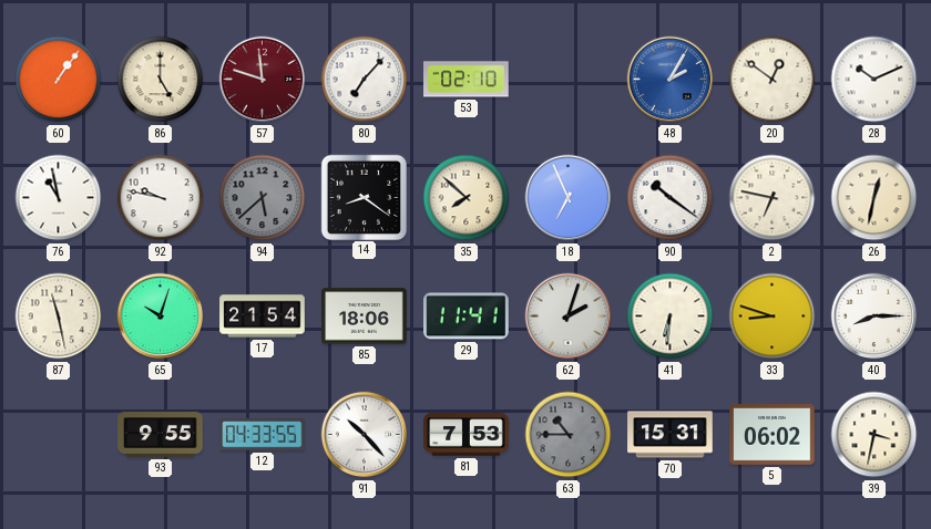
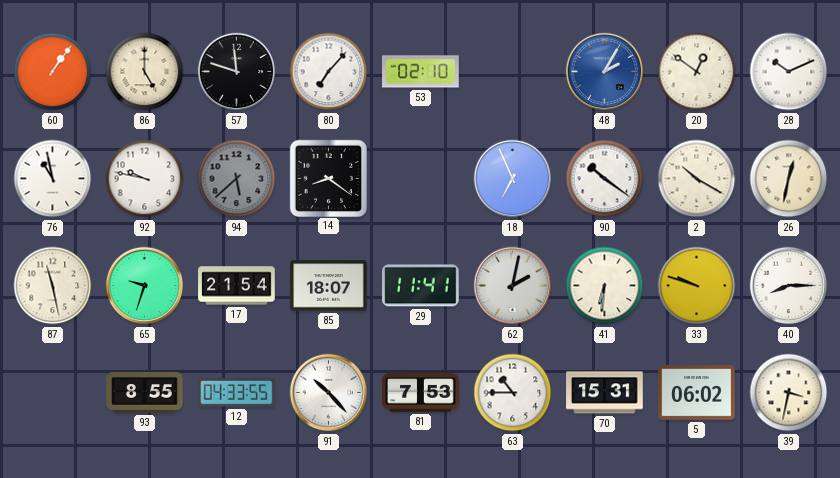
57 dial: burgundy -> black (237, 72)
35: 7:52 -> none (467, 198)
2: 6:47 -> 10:20 (697, 179)
65: 10:03 -> 9:33 (145, 286)
85: 18:06 -> 18:07 (329, 286)
62: 2:03 -> 2:02 (513, 286)
33: 8:48 -> 9:48 (697, 286)
93: 9:55 -> 8:55 (145, 393)
63 dial: grey -> white (513, 393)
